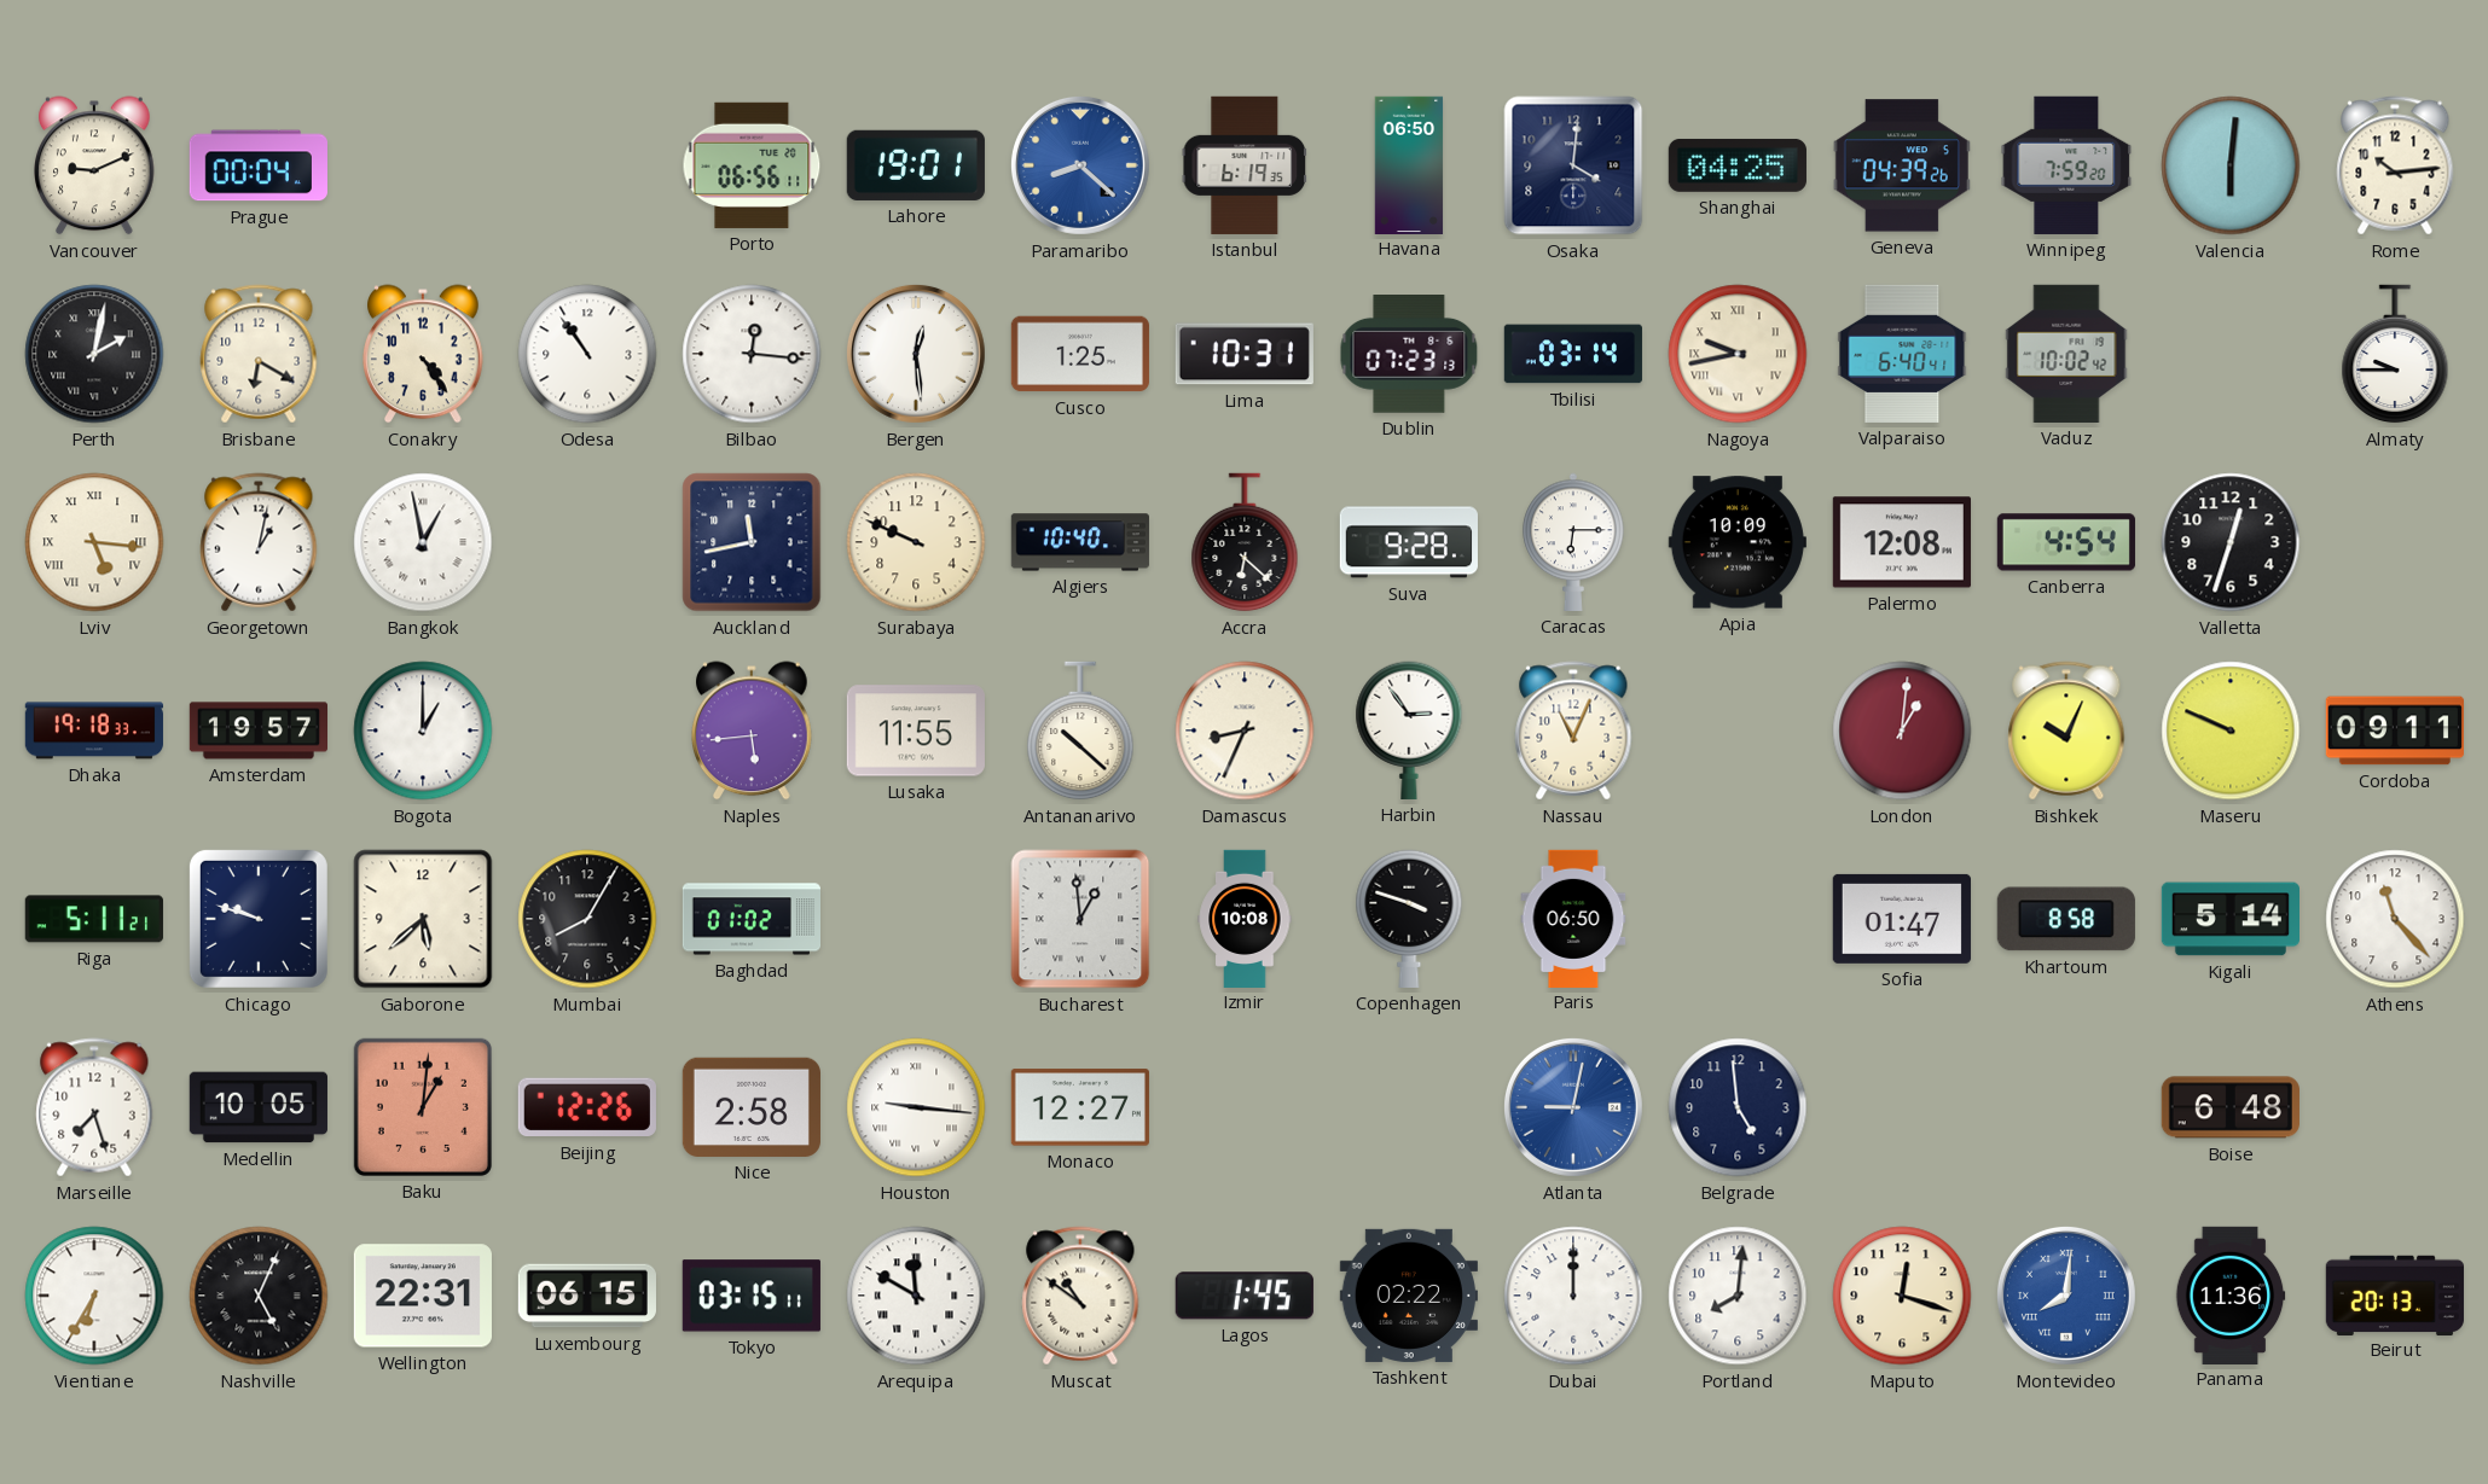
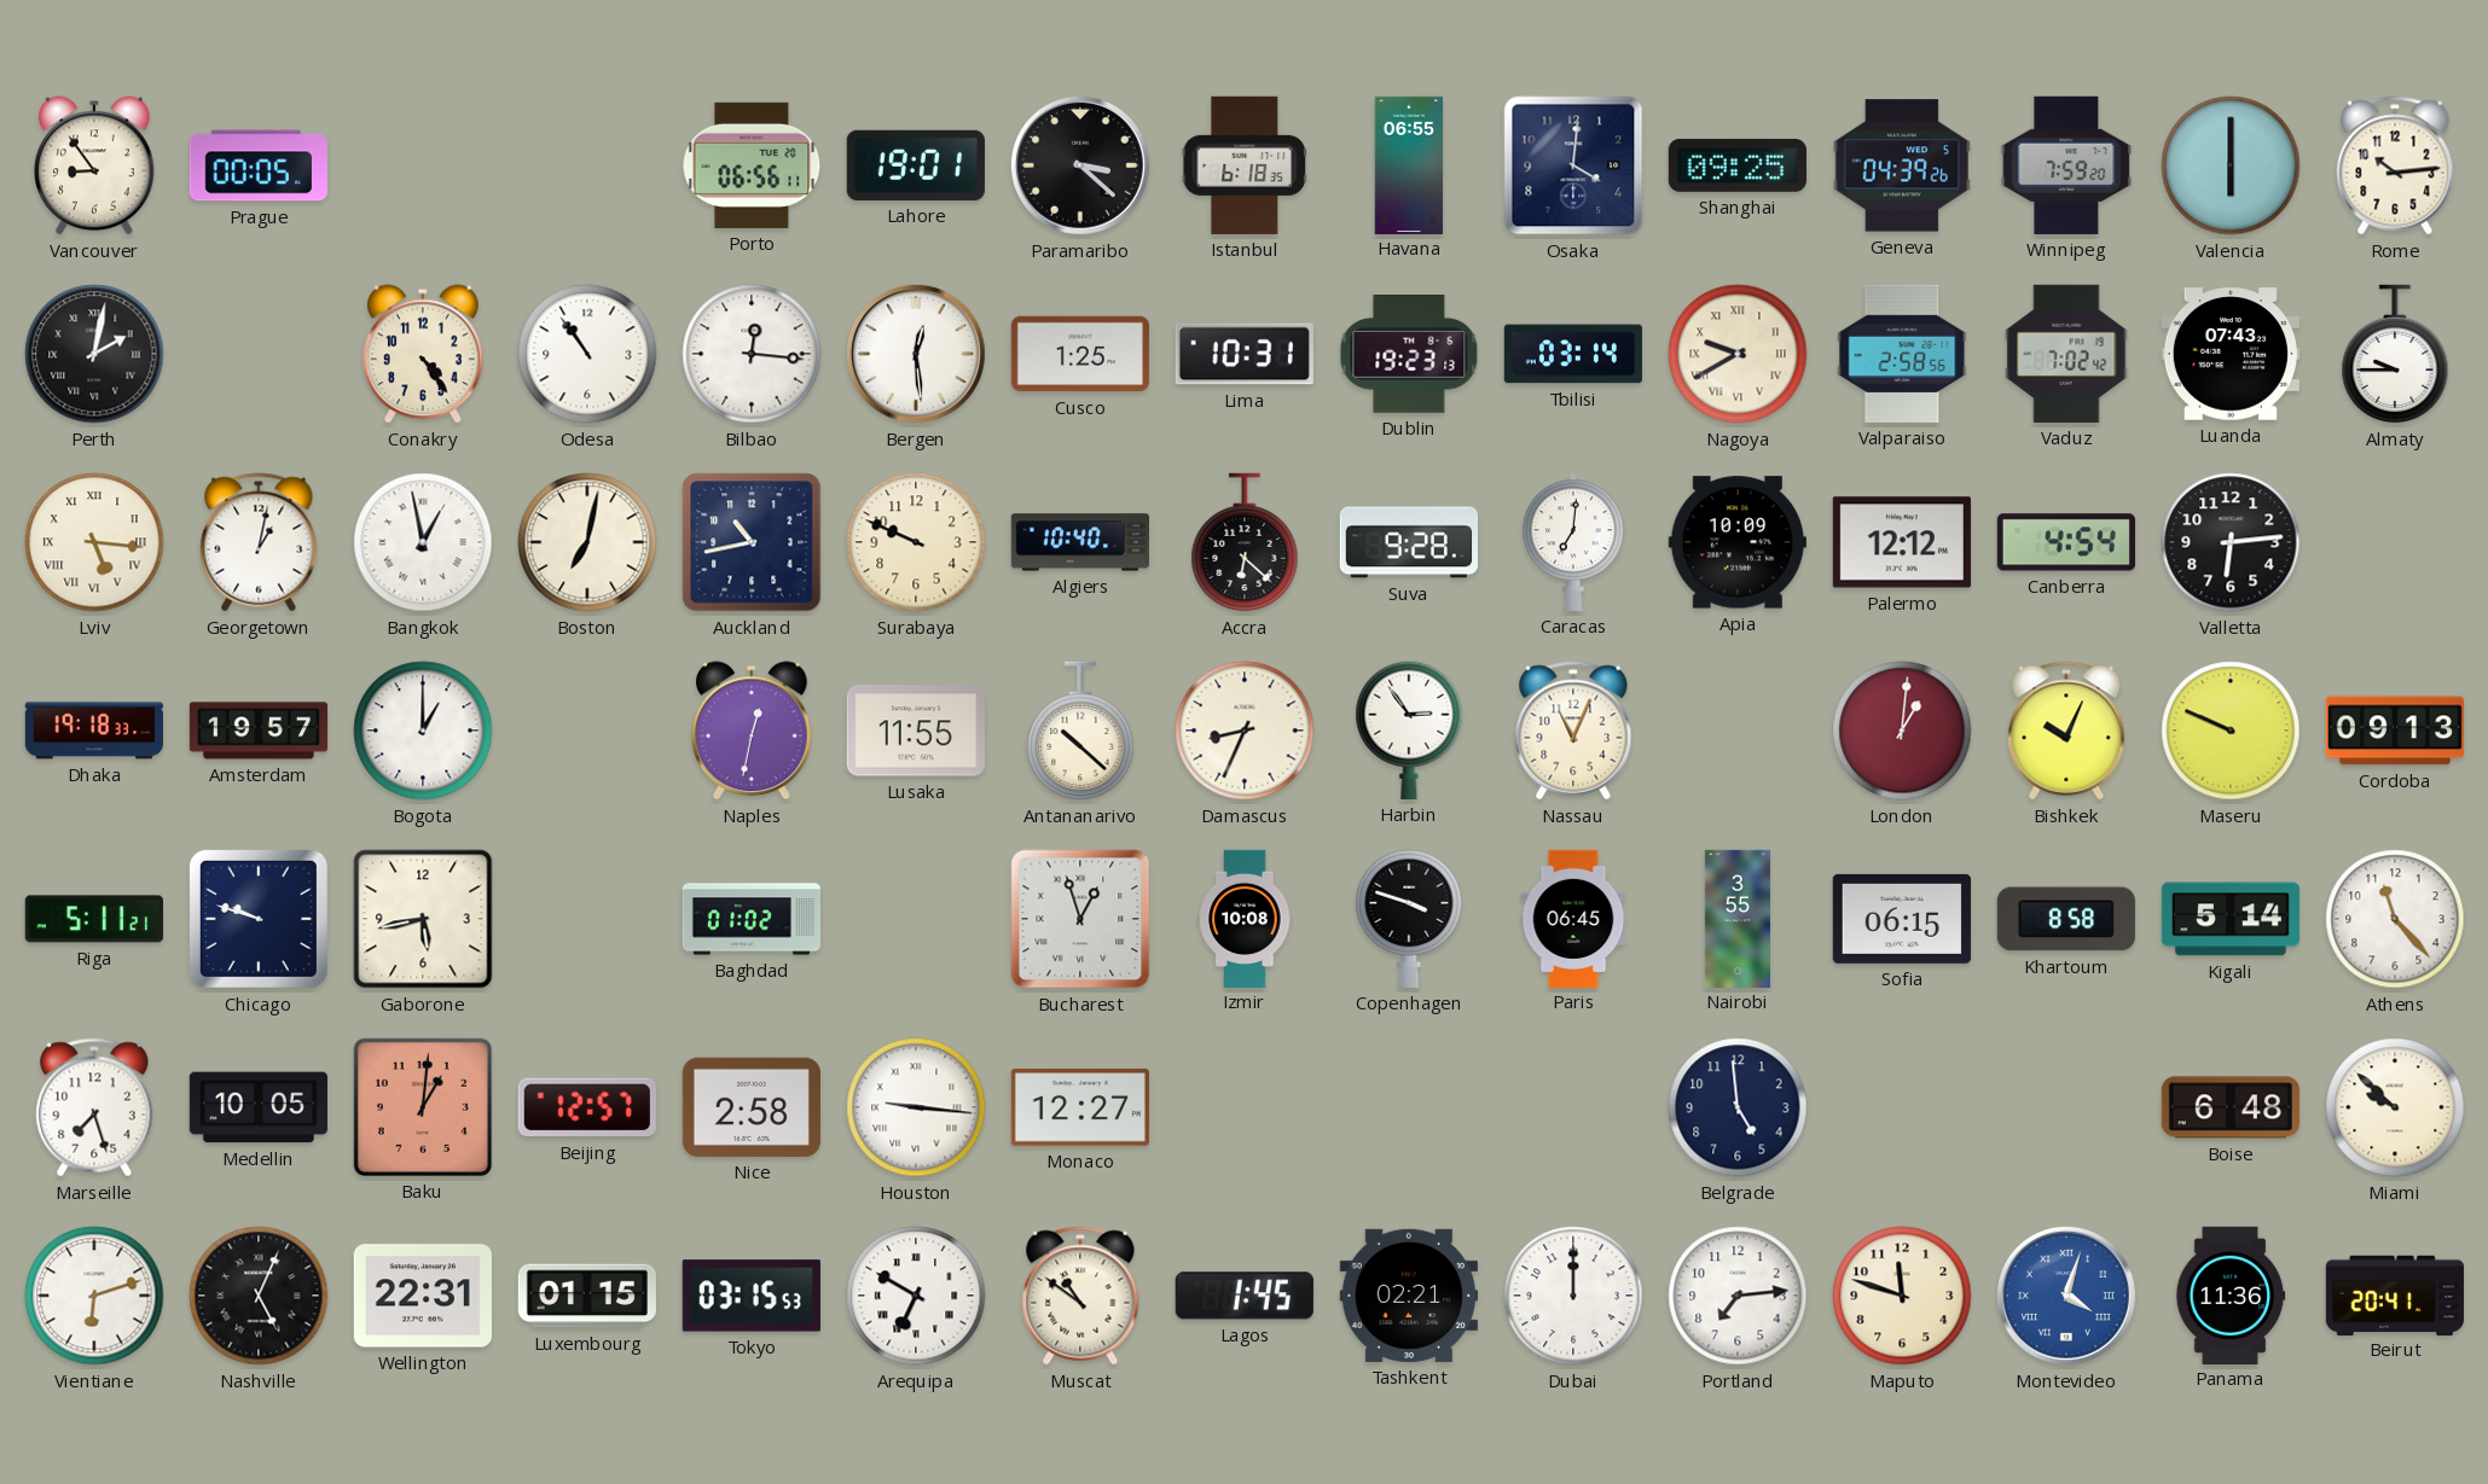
Vancouver: 9:11 -> 8:54 (95, 165)
Prague: 00:04 -> 00:05 (259, 165)
Paramaribo: 8:22 -> 3:22 (1080, 165)
Paramaribo dial: blue -> black (1080, 165)
Istanbul: 6:19 -> 6:18 (1243, 165)
Havana: 06:50 -> 06:55 (1409, 164)
Shanghai: 04:25 -> 09:25 (1738, 165)
Valencia: 6:01 -> 6:00 (2231, 165)
Brisbane: 6:20 -> none (259, 354)
Dublin: 07:23 -> 19:23 (1409, 355)
Nagoya: 9:43 -> 9:40 (1738, 354)
Valparaiso: 6:40 -> 2:58 (1902, 354)
Vaduz: 10:02 -> 7:02 (2066, 354)
Luanda: none -> 07:43 (2231, 354)
Boston: none -> 7:02 (587, 542)
Auckland: 11:43 -> 10:43 (752, 542)
Caracas: 6:15 -> 7:01 (1573, 542)
Palermo: 12:08 -> 12:12 (1902, 542)
Valletta: 12:33 -> 6:14 (2231, 542)
Naples: 5:44 -> 12:32 (753, 731)
Cordoba: 09:11 -> 09:13 (2395, 731)
Gaborone: 5:38 -> 5:43 (423, 919)
Mumbai: 8:05 -> none (587, 919)
Bucharest: 12:59 -> 12:57 (1080, 919)
Paris: 06:50 -> 06:45 (1573, 918)
Nairobi: none -> 3:55 (1738, 918)
Sofia: 01:47 -> 06:15 (1902, 919)
Beijing: 12:26 -> 12:57 (587, 1107)
Atlanta: 9:02 -> none (1573, 1107)
Miami: none -> 9:52 (2395, 1107)
Vientiane: 6:35 -> 6:12 (94, 1296)
Luxembourg: 06:15 -> 01:15 (587, 1296)
Tokyo: 03:15:11 -> 03:15:53 (752, 1296)
Arequipa: 11:50 -> 6:50 (916, 1296)
Tashkent: 02:22 -> 02:21 (1409, 1296)
Portland: 8:01 -> 7:14 (1738, 1296)
Maputo: 12:18 -> 11:48 (1902, 1296)
Montevideo: 8:01 -> 4:03 (2066, 1296)
Beirut: 20:13 -> 20:41 (2395, 1294)
